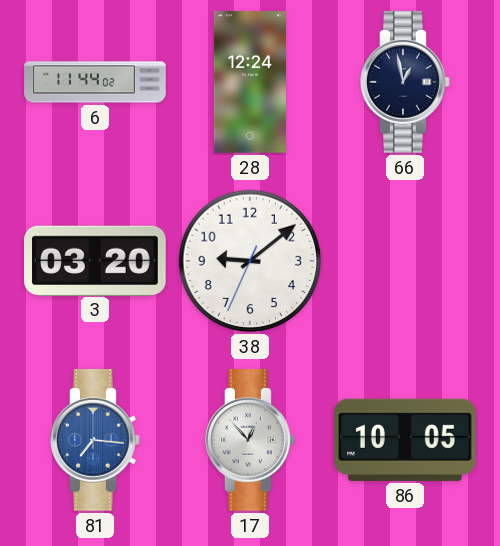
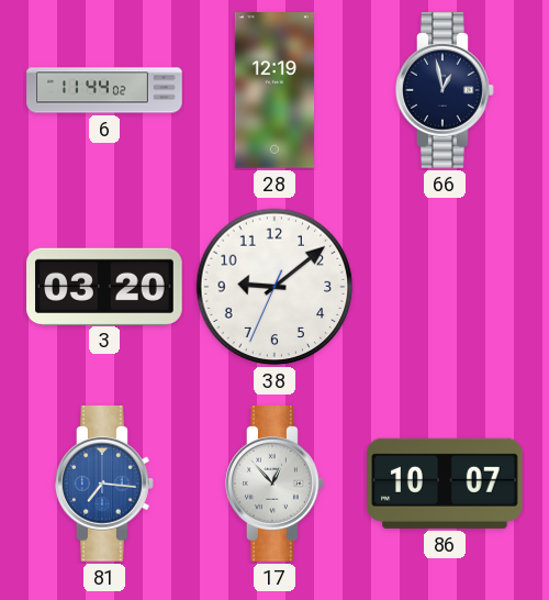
28: 12:24 -> 12:19 (274, 90)
86: 10:05 -> 10:07 (446, 484)
